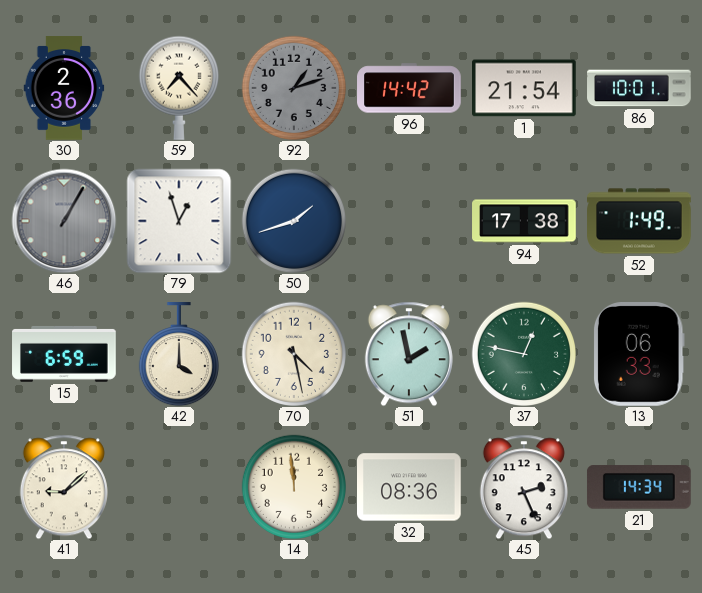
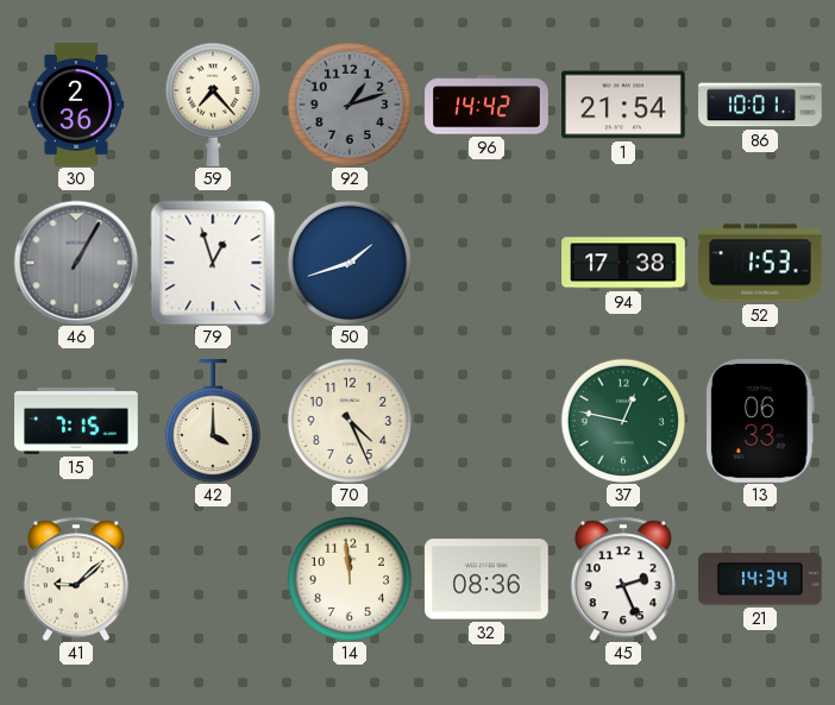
52: 1:49 -> 1:53 (760, 263)
15: 6:59 -> 7:15 (76, 421)
70: 4:28 -> 4:26 (349, 420)
51: 1:58 -> none (409, 354)
